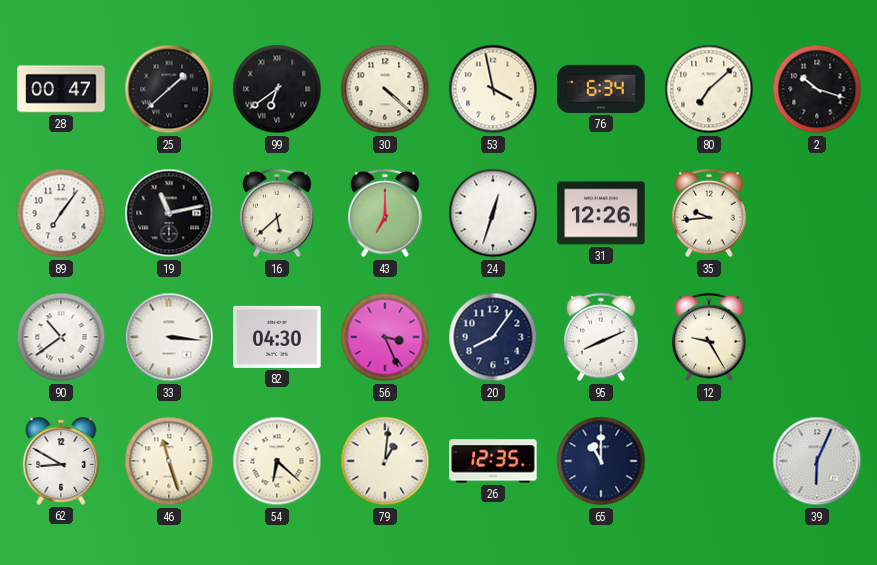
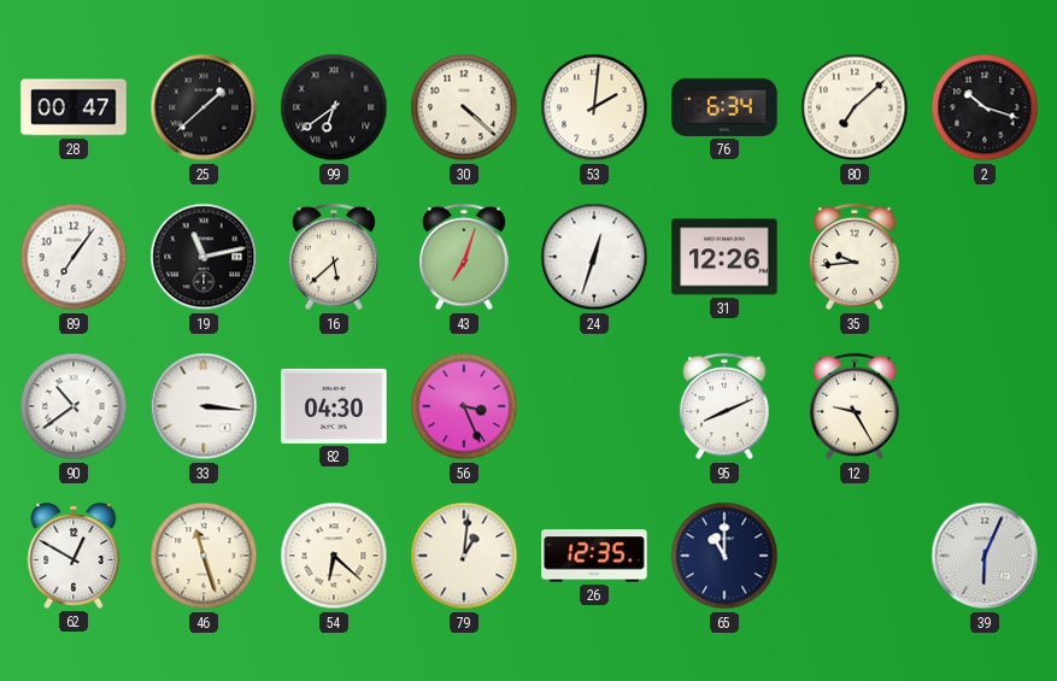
53: 3:58 -> 2:01 (594, 107)
43: 7:00 -> 7:03 (464, 257)
20: 8:06 -> none (493, 337)
62: 8:50 -> 12:50 (74, 556)
